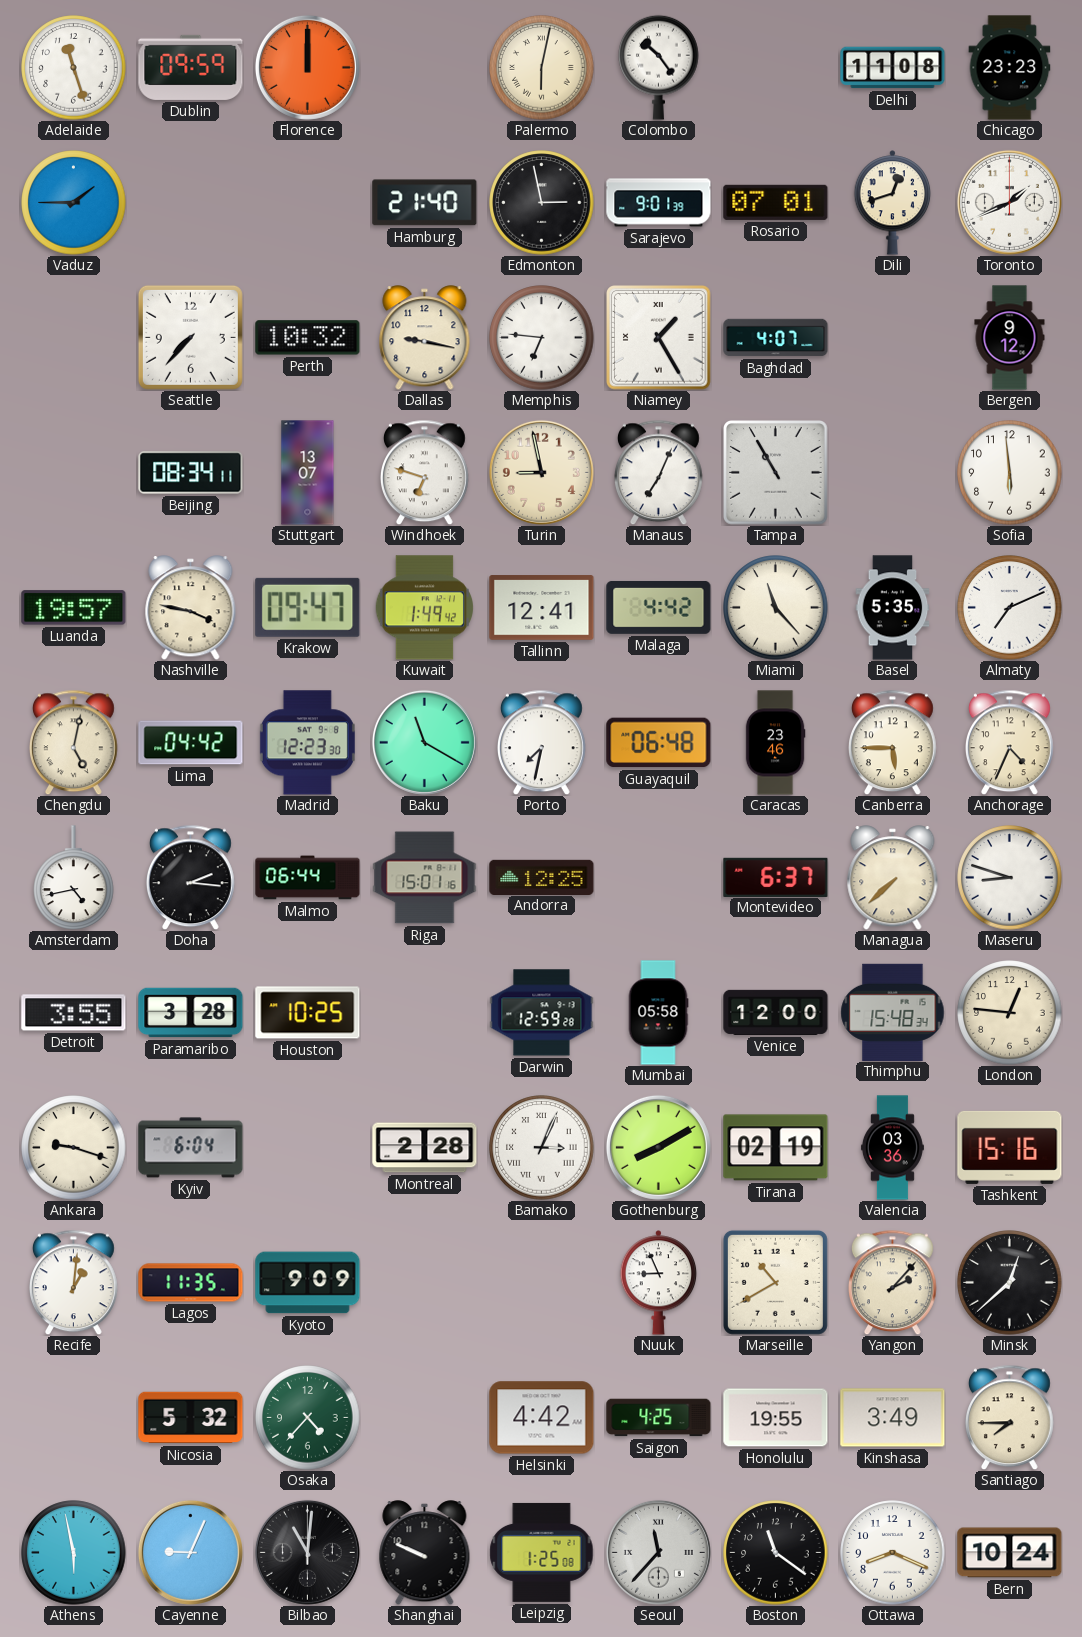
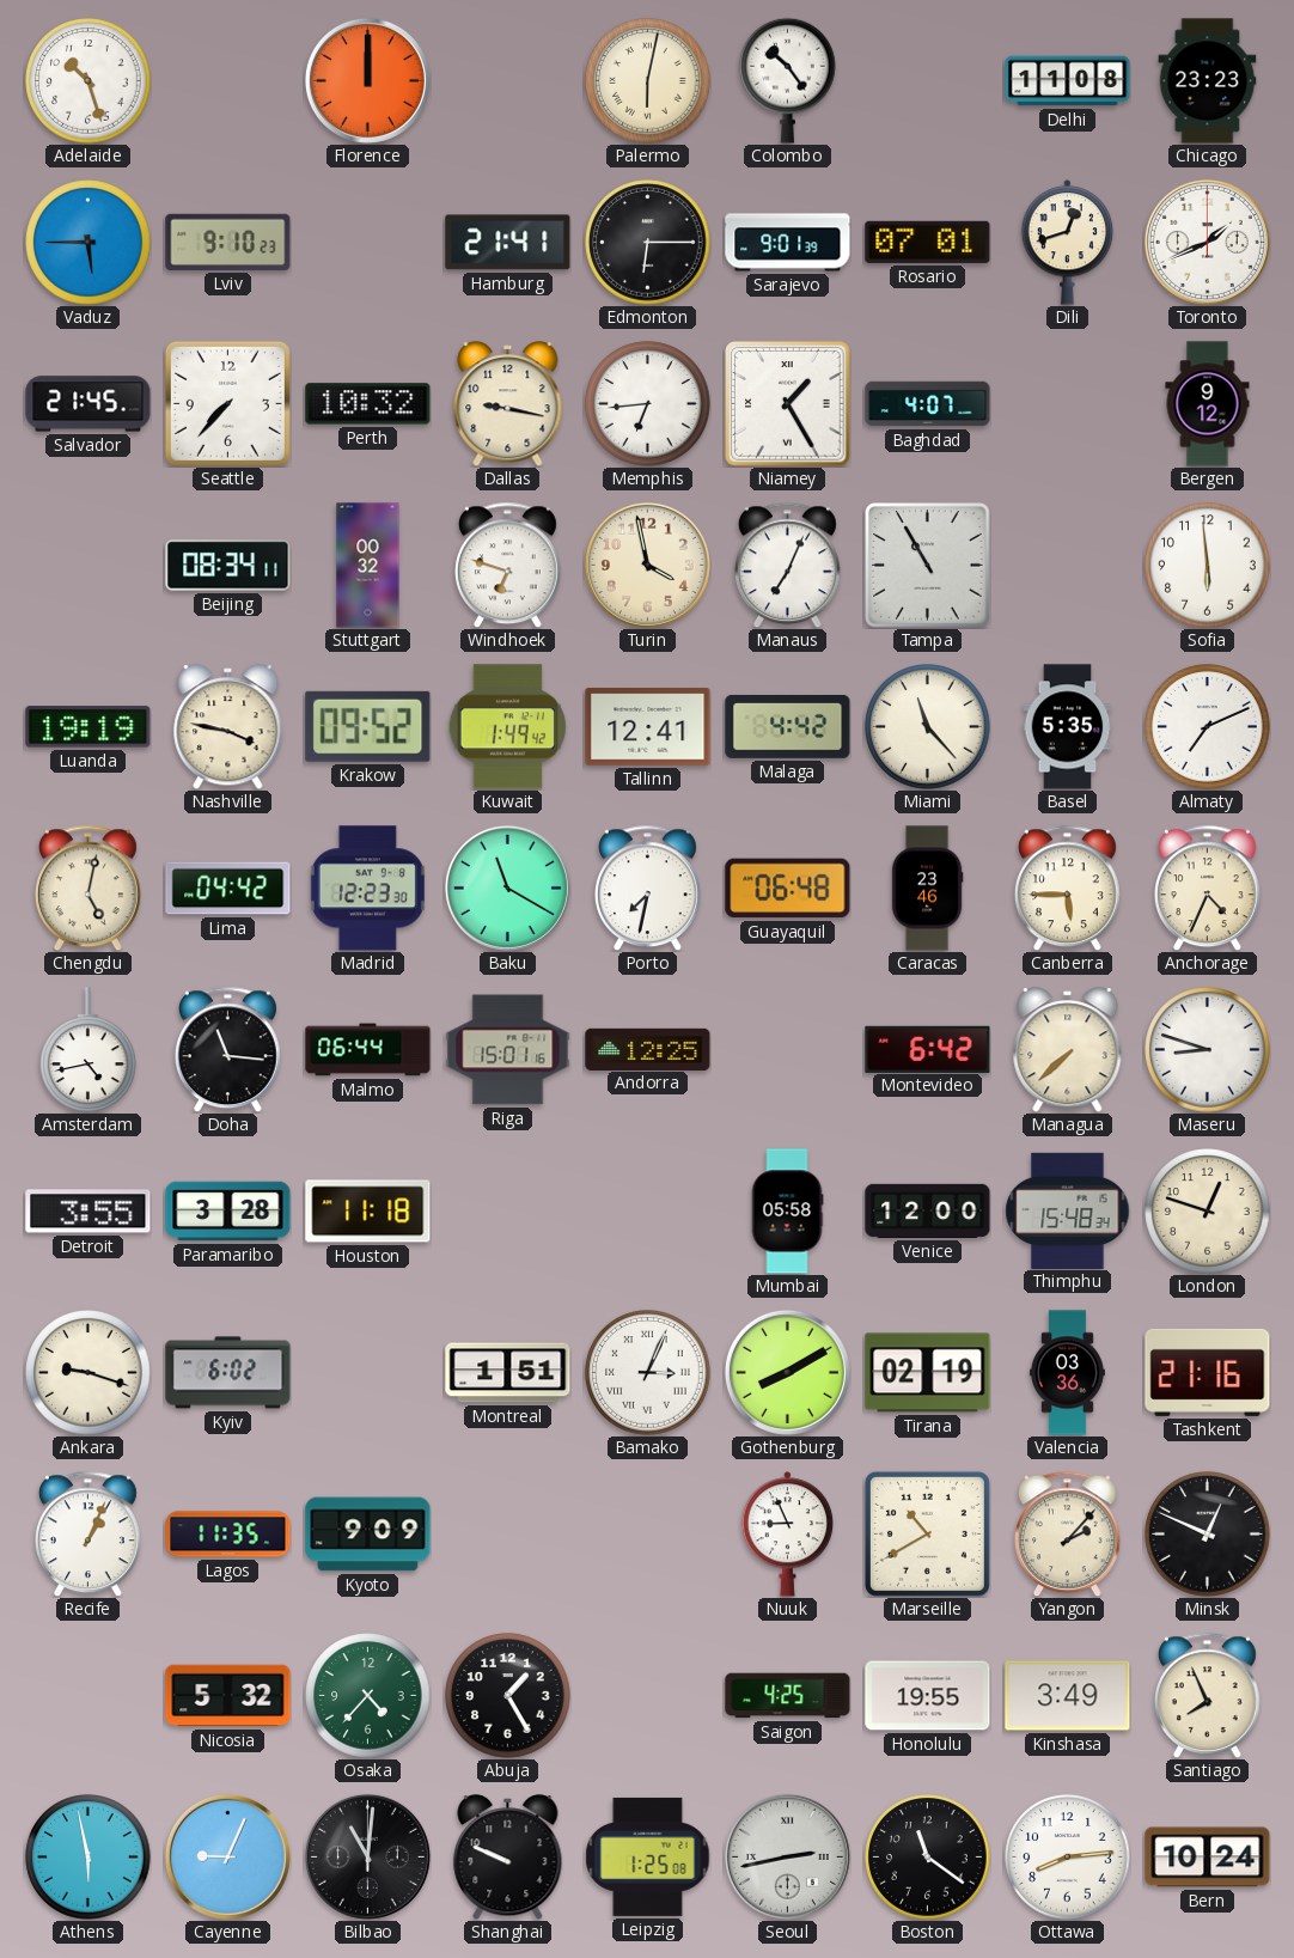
Adelaide: 11:27 -> 10:27 (88, 81)
Dublin: 09:59 -> none (191, 67)
Vaduz: 1:45 -> 5:45 (88, 243)
Lviv: none -> 9:10 (228, 242)
Hamburg: 21:40 -> 21:41 (508, 243)
Edmonton: 2:58 -> 6:15 (648, 243)
Salvador: none -> 21:45 (88, 404)
Memphis: 6:46 -> 6:44 (648, 404)
Stuttgart: 13:07 -> 00:32 (368, 566)
Turin: 8:58 -> 3:58 (647, 565)
Luanda: 19:57 -> 19:19 (88, 727)
Krakow: 09:47 -> 09:52 (368, 726)
Doha: 2:16 -> 11:16 (228, 1049)
Montevideo: 6:37 -> 6:42 (928, 1049)
Houston: 10:25 -> 11:18 (368, 1212)
Darwin: 12:59 -> none (542, 1013)
London: 12:46 -> 12:48 (1208, 1212)
Kyiv: 6:04 -> 6:02 (228, 1373)
Montreal: 2:28 -> 1:51 (508, 1373)
Tashkent: 15:16 -> 21:16 (1208, 1372)
Recife: 1:01 -> 1:04 (88, 1533)
Minsk: 12:38 -> 12:49 (1208, 1535)
Abuja: none -> 1:25 (508, 1696)
Helsinki: 4:42 -> none (542, 1418)
Santiago: 7:45 -> 7:56 (1208, 1695)
Seoul: 11:37 -> 2:43 (787, 1856)
Ottawa: 8:19 -> 8:14 (1068, 1858)
